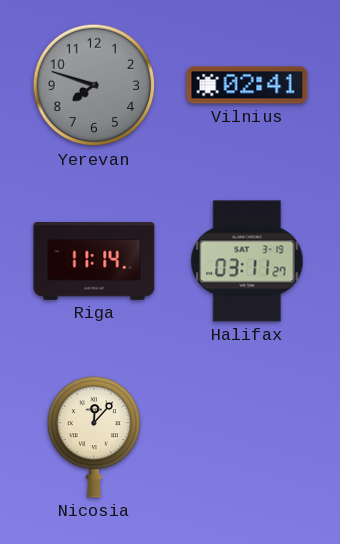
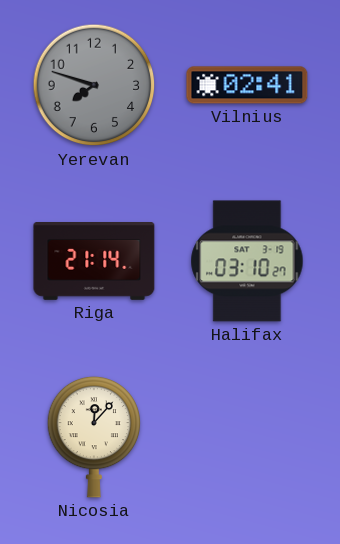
Riga: 11:14 -> 21:14 (94, 262)
Halifax: 03:11 -> 03:10 (247, 261)
